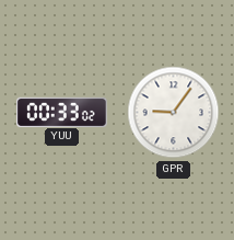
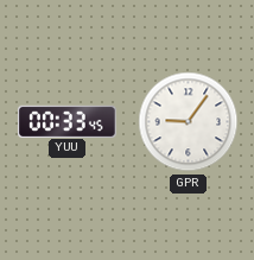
YUU: 00:33:02 -> 00:33:45 (68, 121)
